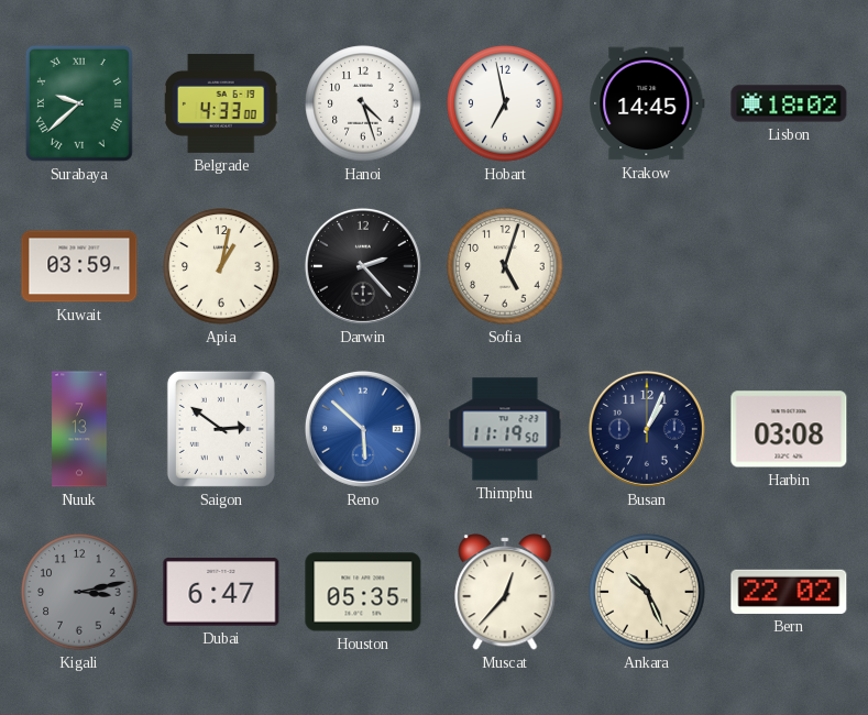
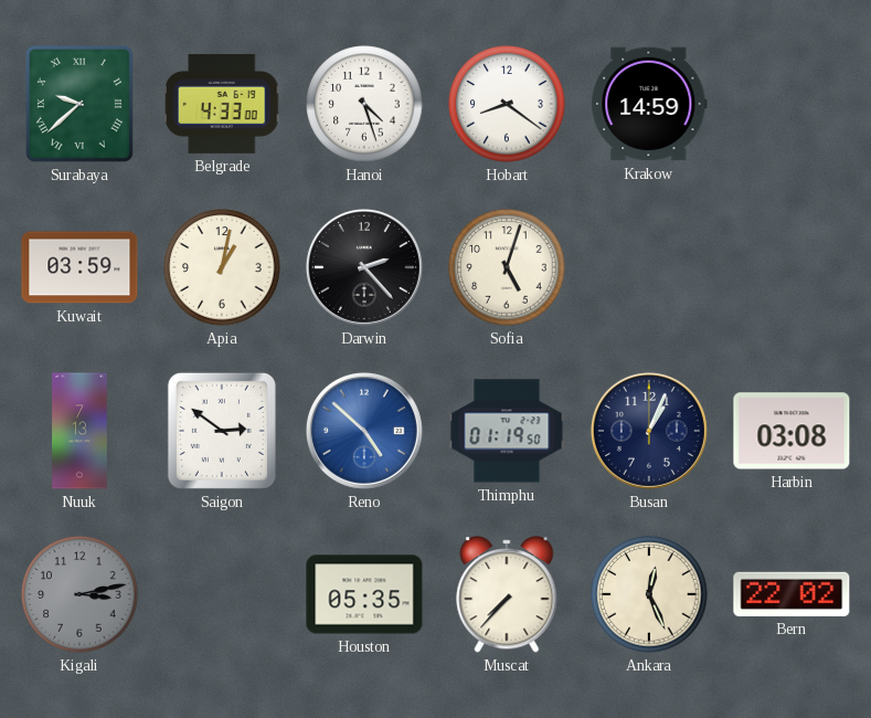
Hobart: 6:58 -> 8:21 (507, 104)
Krakow: 14:45 -> 14:59 (649, 104)
Lisbon: 18:02 -> none (789, 103)
Reno: 5:52 -> 4:52 (364, 431)
Thimphu: 11:19 -> 01:19 (507, 431)
Dubai: 6:47 -> none (221, 592)
Muscat: 12:37 -> 7:37 (507, 594)
Ankara: 10:26 -> 12:26 (649, 594)
